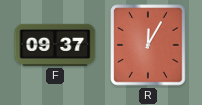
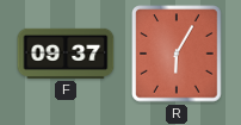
R: 12:05 -> 6:05 (177, 54)
